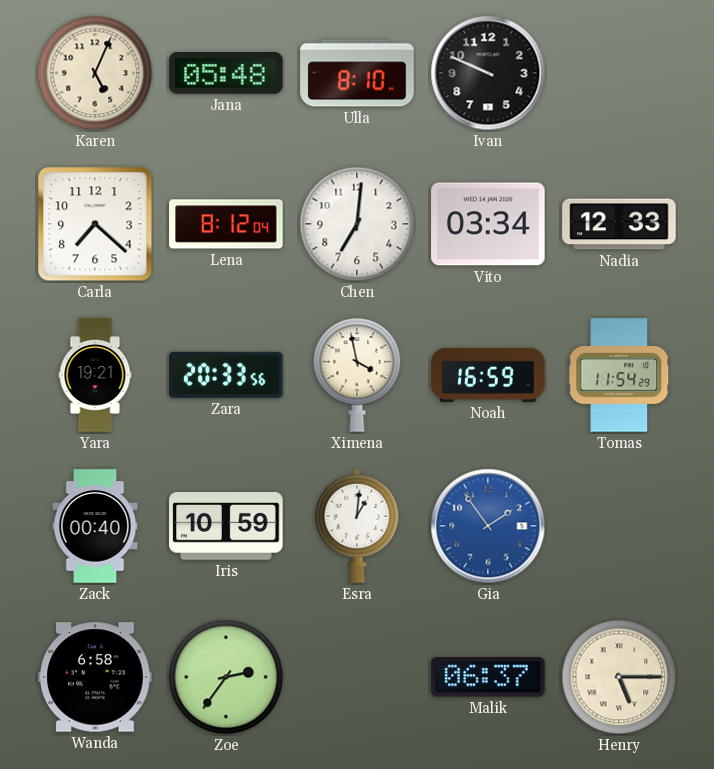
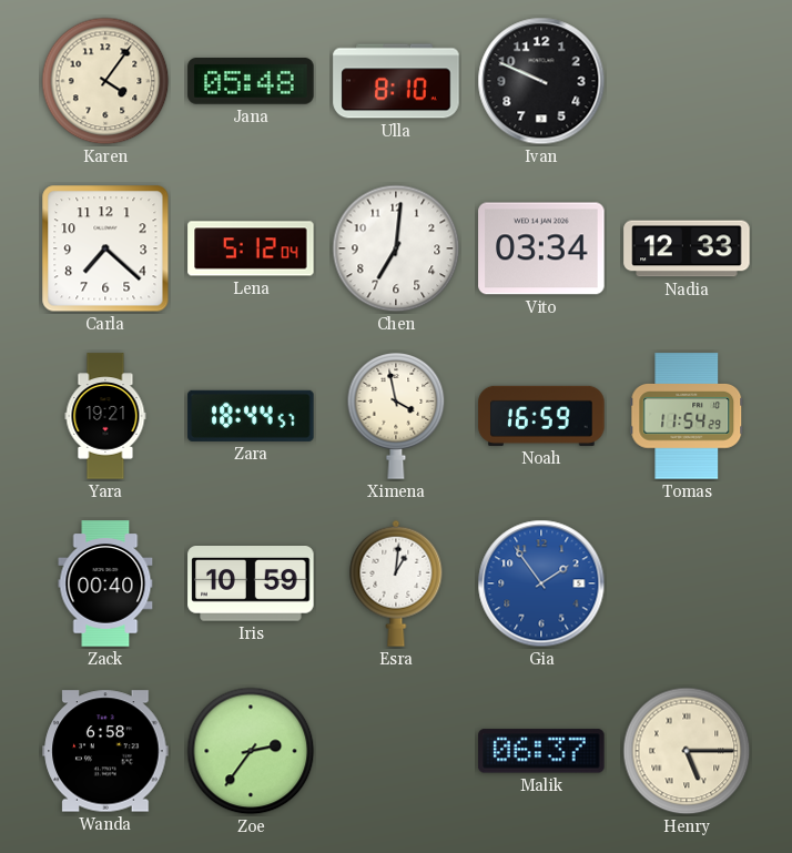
Karen: 5:04 -> 4:06 (105, 81)
Lena: 8:12 -> 5:12 (251, 248)
Zara: 20:33 -> 18:44 (251, 416)
